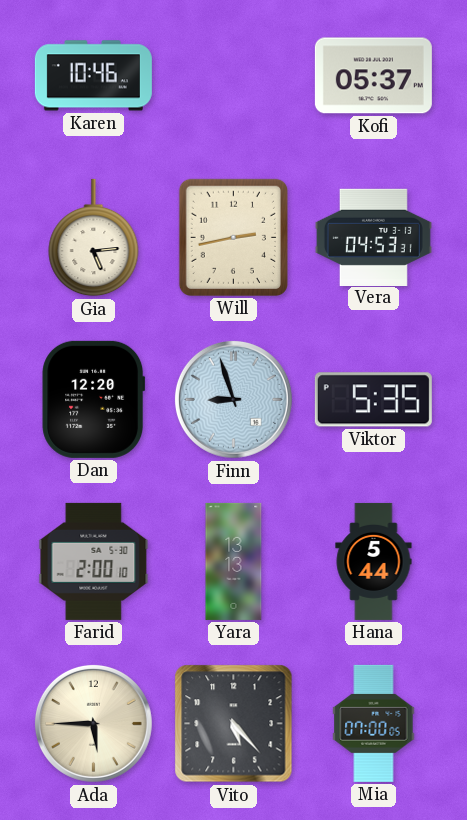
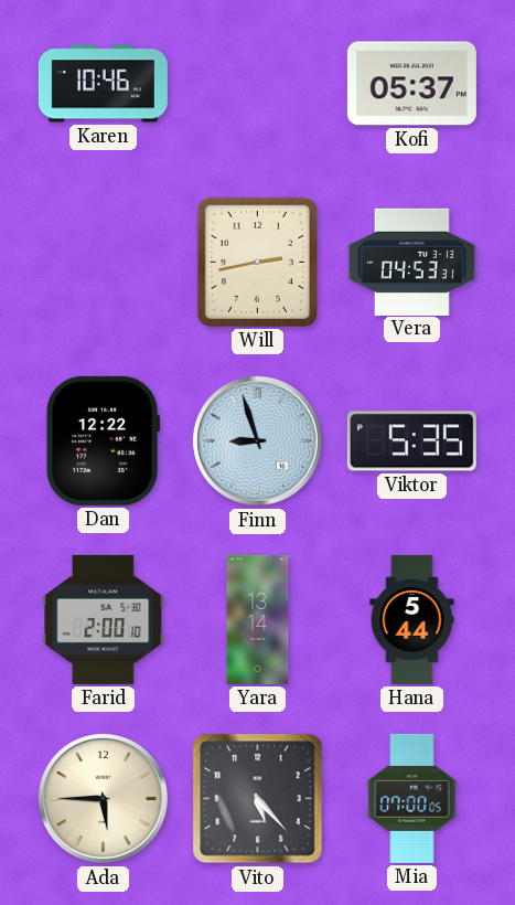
Gia: 5:14 -> none (94, 238)
Dan: 12:20 -> 12:22 (104, 440)
Yara: 13:13 -> 13:14 (258, 619)
